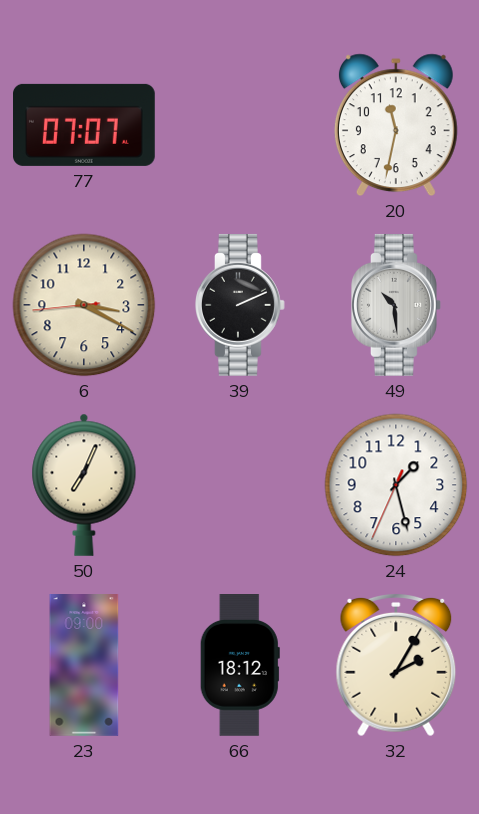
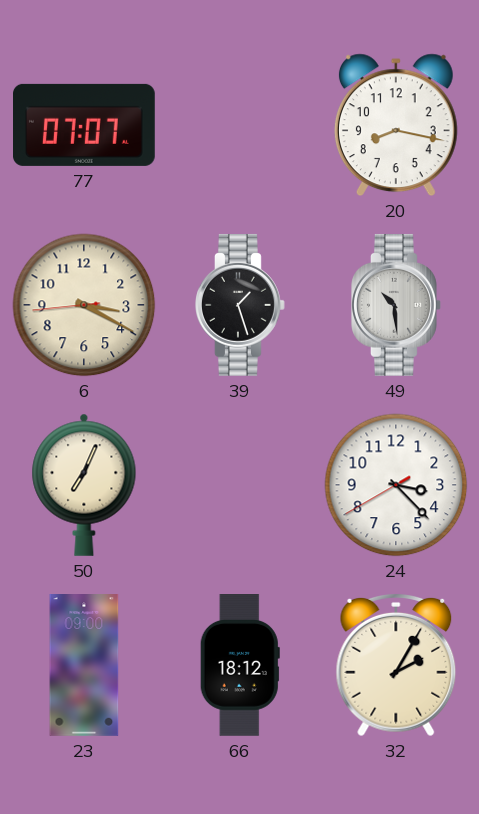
20: 11:32 -> 8:17 (396, 125)
39: 2:11 -> 1:27 (241, 305)
24: 1:27 -> 3:22 (396, 485)
